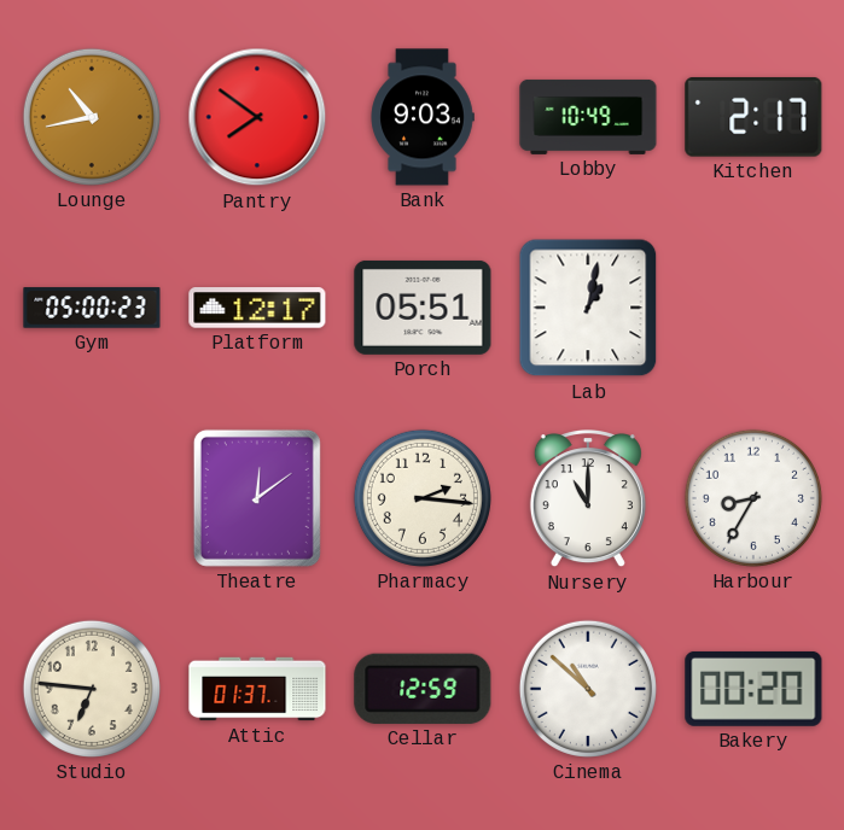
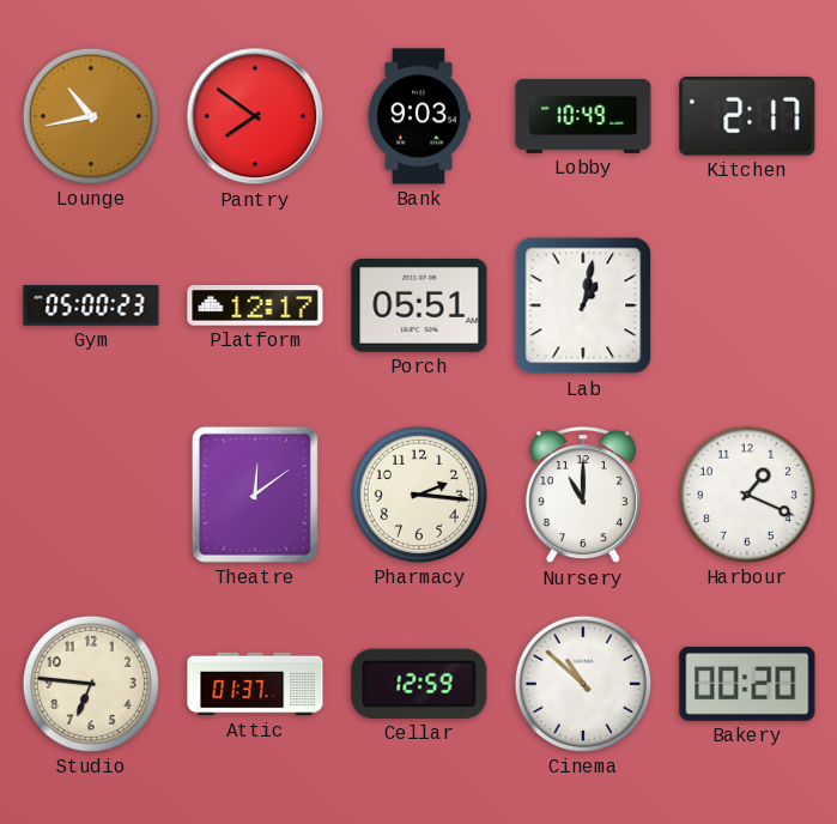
Harbour: 8:35 -> 1:19 (747, 495)
